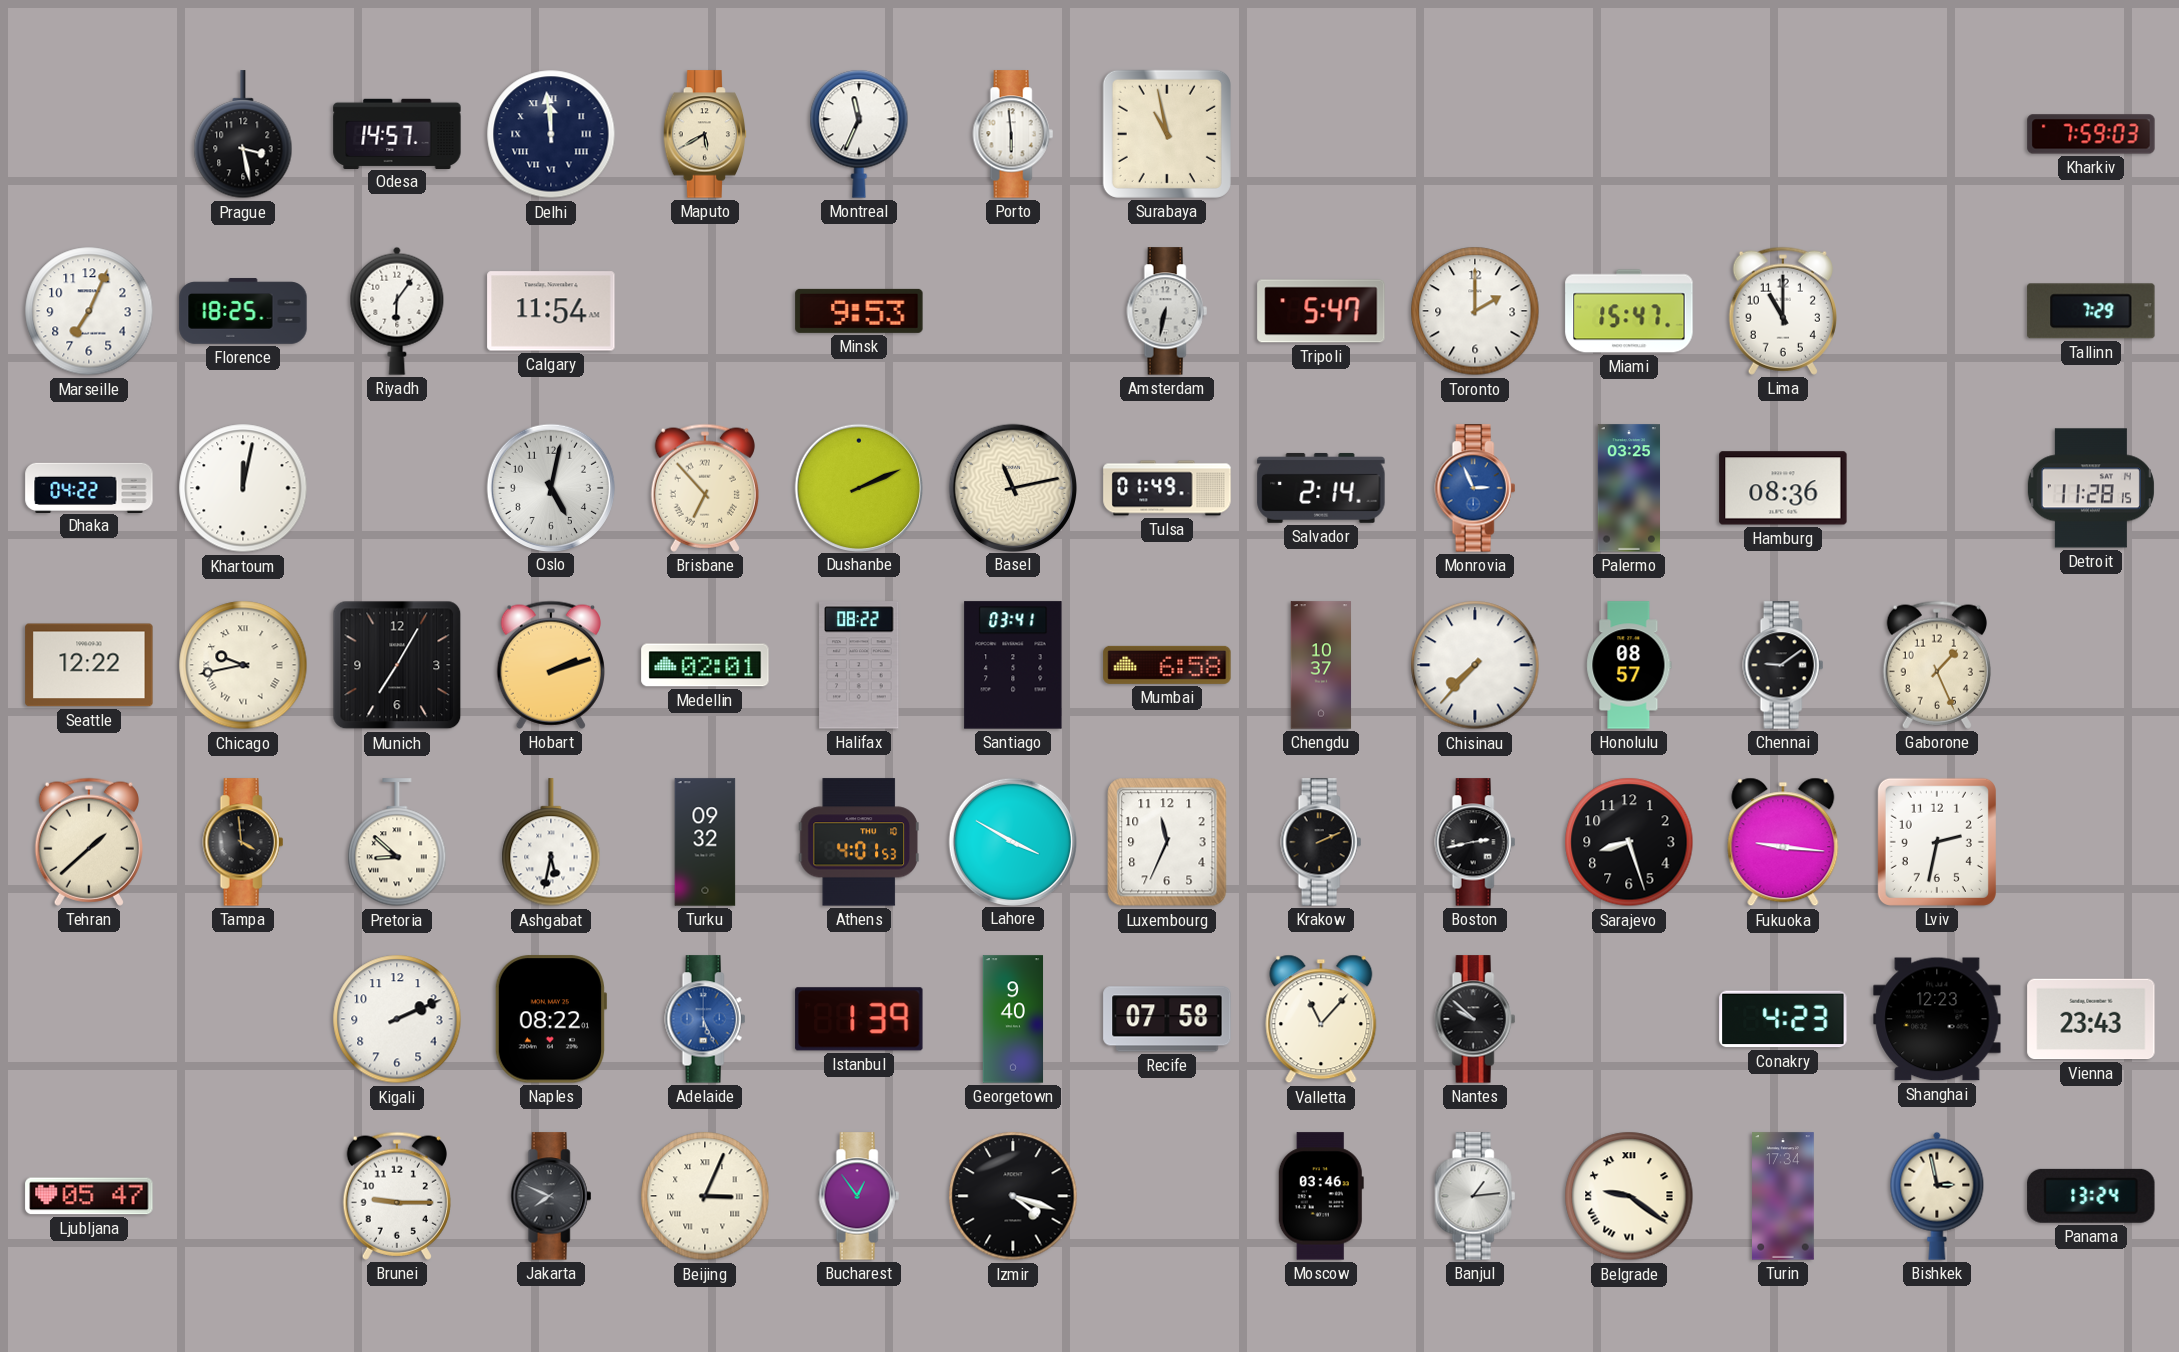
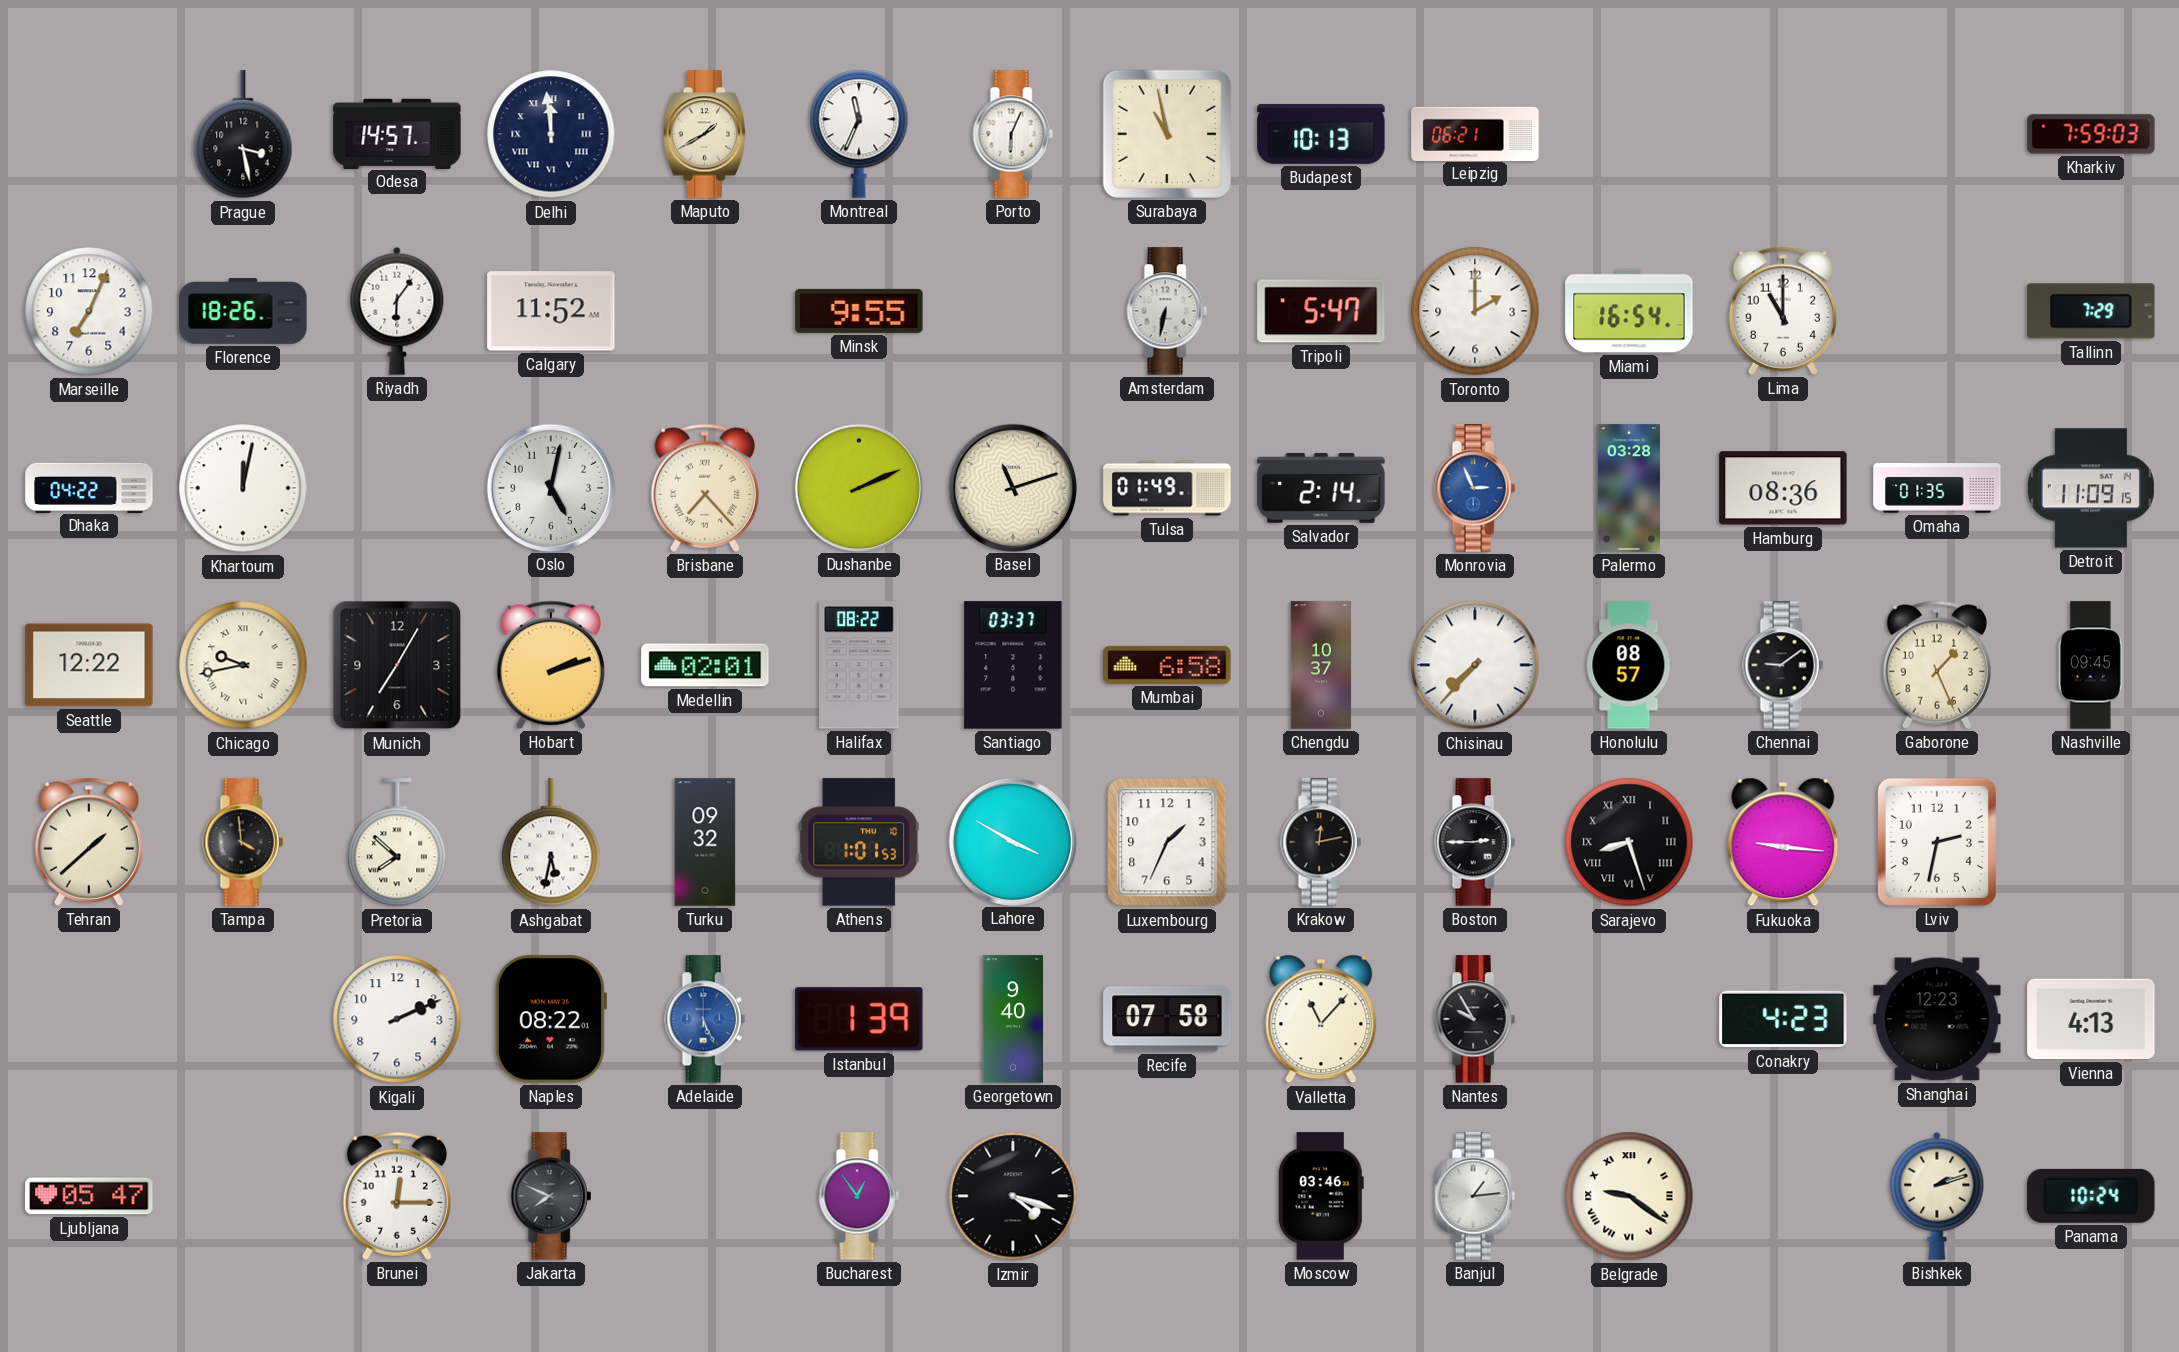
Maputo: 5:40 -> 1:40 (705, 134)
Porto: 5:59 -> 6:04 (1013, 134)
Budapest: none -> 10:13 (1321, 134)
Leipzig: none -> 06:21 (1475, 133)
Florence: 18:25 -> 18:26 (243, 311)
Calgary: 11:54 -> 11:52 (551, 311)
Minsk: 9:53 -> 9:55 (859, 311)
Miami: 15:47 -> 16:54 (1629, 311)
Brisbane: 6:53 -> 7:23 (705, 488)
Basel: 11:13 -> 11:12 (1012, 487)
Palermo: 03:25 -> 03:28 (1628, 488)
Omaha: none -> 01:35 (1937, 488)
Detroit: 11:28 -> 11:09 (2091, 488)
Santiago: 03:41 -> 03:37 (1013, 665)
Nashville: none -> 09:45 (2091, 665)
Pretoria: 8:52 -> 7:52 (397, 843)
Athens: 4:01 -> 1:01 (859, 842)
Luxembourg: 11:34 -> 1:34 (1167, 842)
Krakow: 2:11 -> 12:13 (1321, 842)
Boston: 2:43 -> 2:45 (1475, 842)
Sarajevo numerals: Arabic -> Roman (1629, 842)
Nantes: 9:52 -> 9:55 (1475, 1019)
Vienna: 23:43 -> 4:13 (2091, 1019)
Brunei: 9:15 -> 12:15 (397, 1196)
Beijing: 3:04 -> none (705, 1196)
Turin: 17:34 -> none (1784, 1196)
Bishkek: 2:58 -> 2:12 (1937, 1196)
Panama: 13:24 -> 10:24 (2091, 1196)
